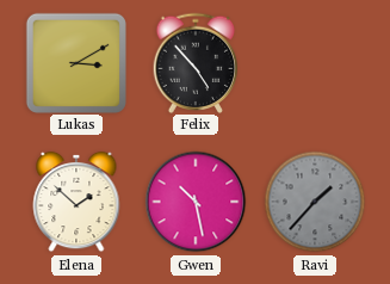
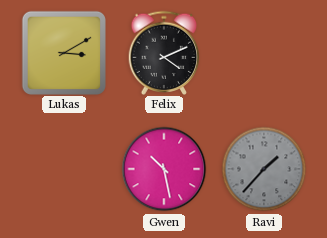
Felix: 4:53 -> 4:11 (164, 52)
Elena: 1:52 -> none (76, 202)
